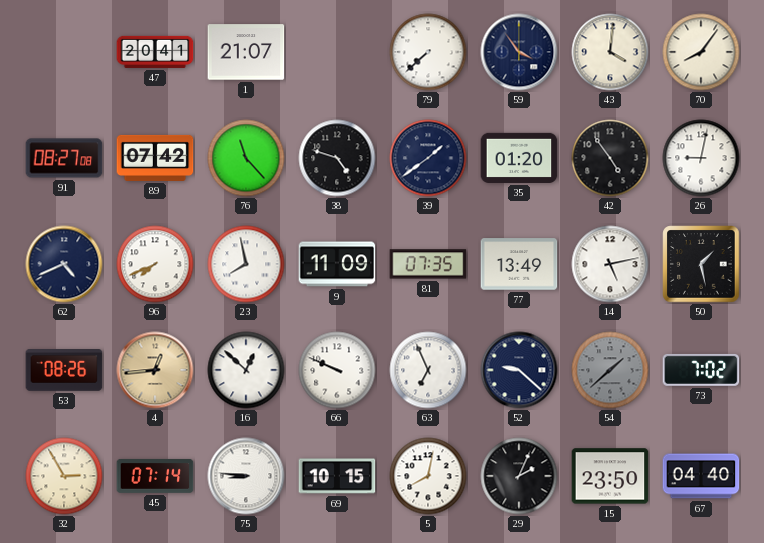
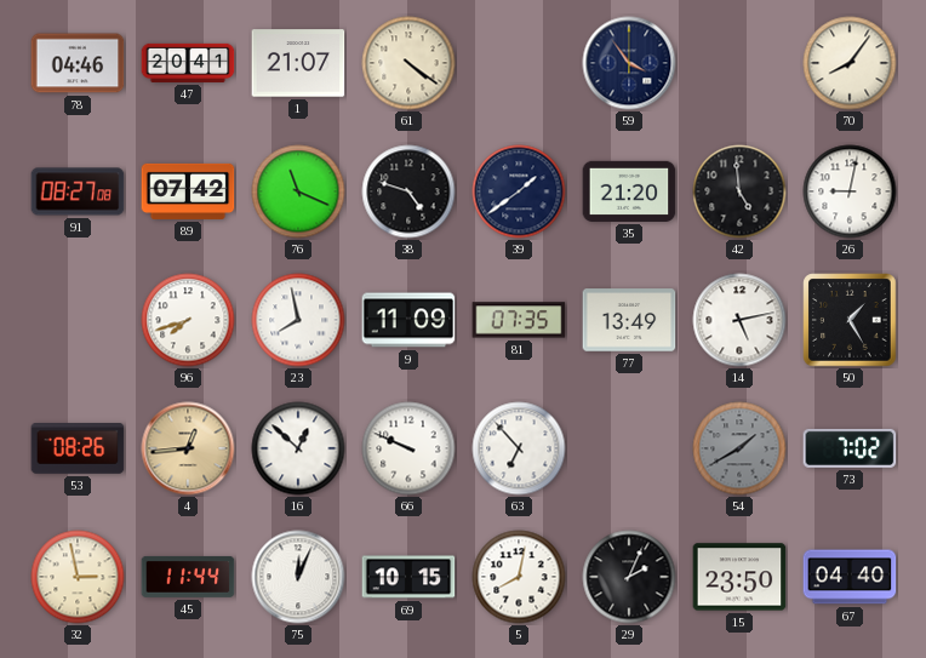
78: none -> 04:46 (78, 63)
61: none -> 4:21 (408, 63)
79: 7:38 -> none (428, 52)
43: 4:01 -> none (610, 52)
76: 11:23 -> 11:19 (298, 191)
35: 01:20 -> 21:20 (629, 191)
42: 4:54 -> 4:59 (739, 191)
62: 4:41 -> none (64, 264)
96: 7:41 -> 7:42 (188, 320)
50: 1:28 -> 1:25 (850, 320)
63: 6:56 -> 6:53 (519, 448)
52: 9:22 -> none (519, 370)
54: 1:38 -> 1:40 (739, 448)
32: 2:55 -> 2:58 (78, 577)
45: 07:14 -> 11:44 (188, 577)
75: 8:46 -> 12:04 (298, 577)
